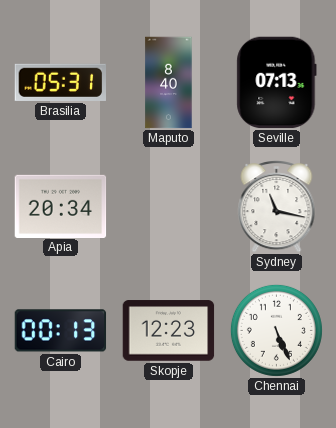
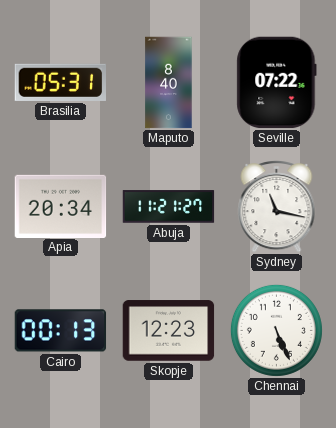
Seville: 07:13 -> 07:22 (277, 83)
Abuja: none -> 11:21 (169, 207)
